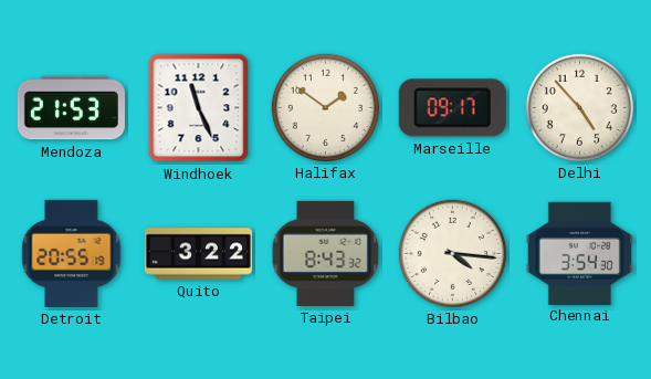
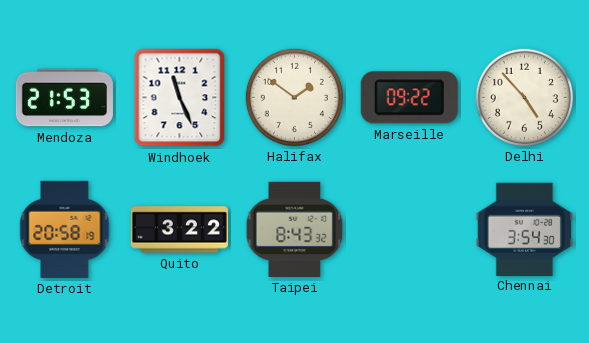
Marseille: 09:17 -> 09:22 (409, 98)
Detroit: 20:55 -> 20:58 (65, 229)
Bilbao: 4:16 -> none (452, 253)
